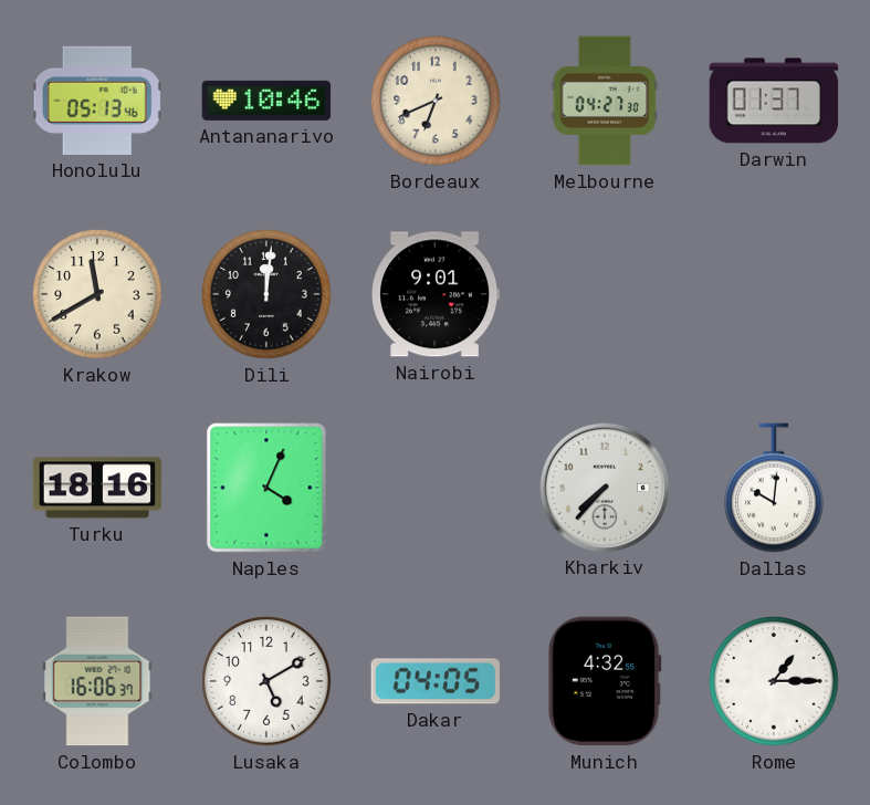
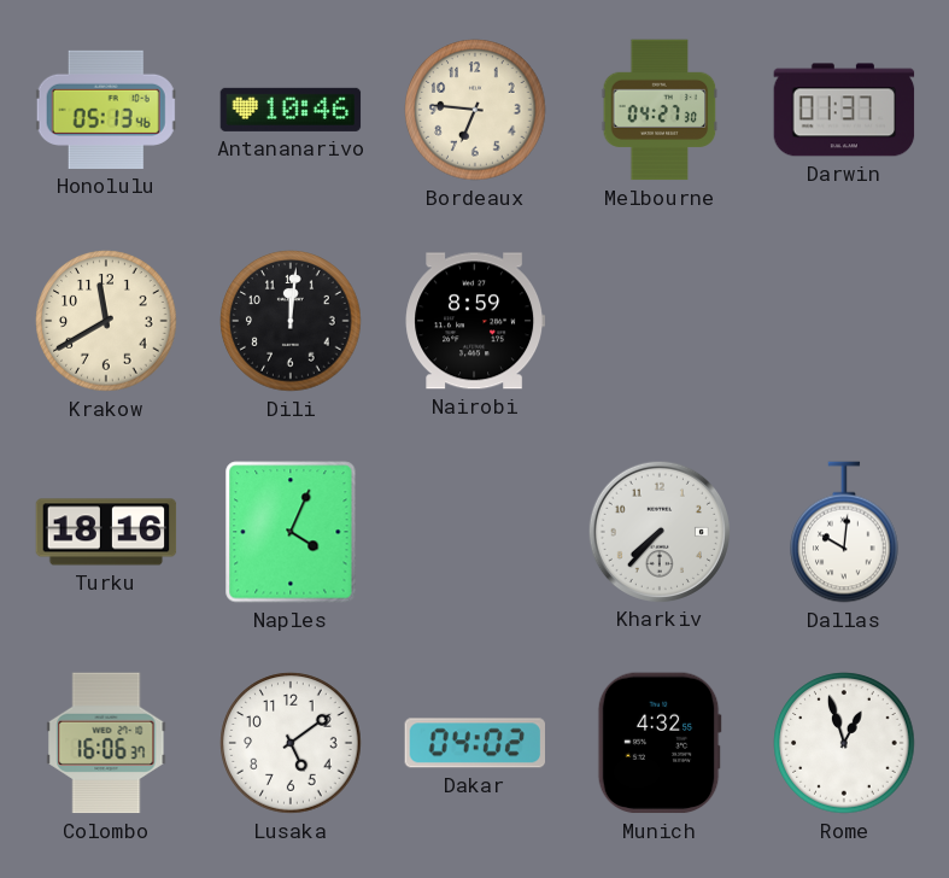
Bordeaux: 6:41 -> 6:46 (475, 110)
Nairobi: 9:01 -> 8:59 (475, 321)
Lusaka: 5:10 -> 5:09 (291, 743)
Dakar: 04:05 -> 04:02 (474, 743)
Rome: 1:15 -> 12:57 (844, 743)
